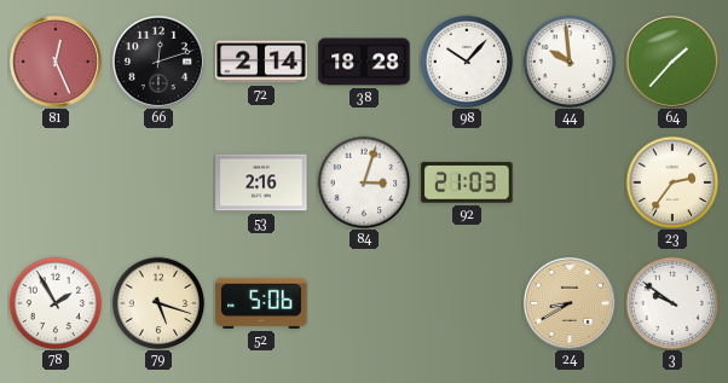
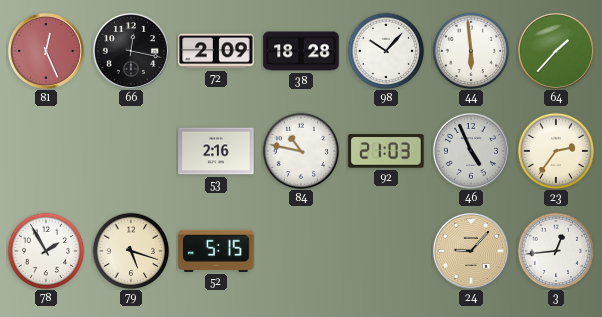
66: 12:12 -> 12:17 (131, 51)
72: 2:14 -> 2:09 (216, 51)
44: 9:59 -> 5:59 (471, 51)
84: 3:03 -> 10:47 (301, 151)
46: none -> 4:56 (471, 151)
52: 5:06 -> 5:15 (216, 251)
24: 8:40 -> 9:07 (471, 251)
3: 9:51 -> 12:44 (556, 251)
